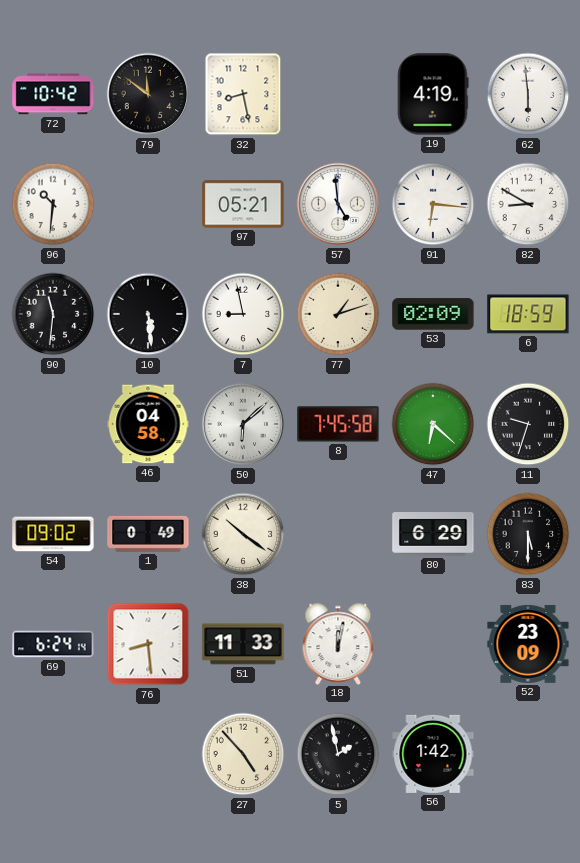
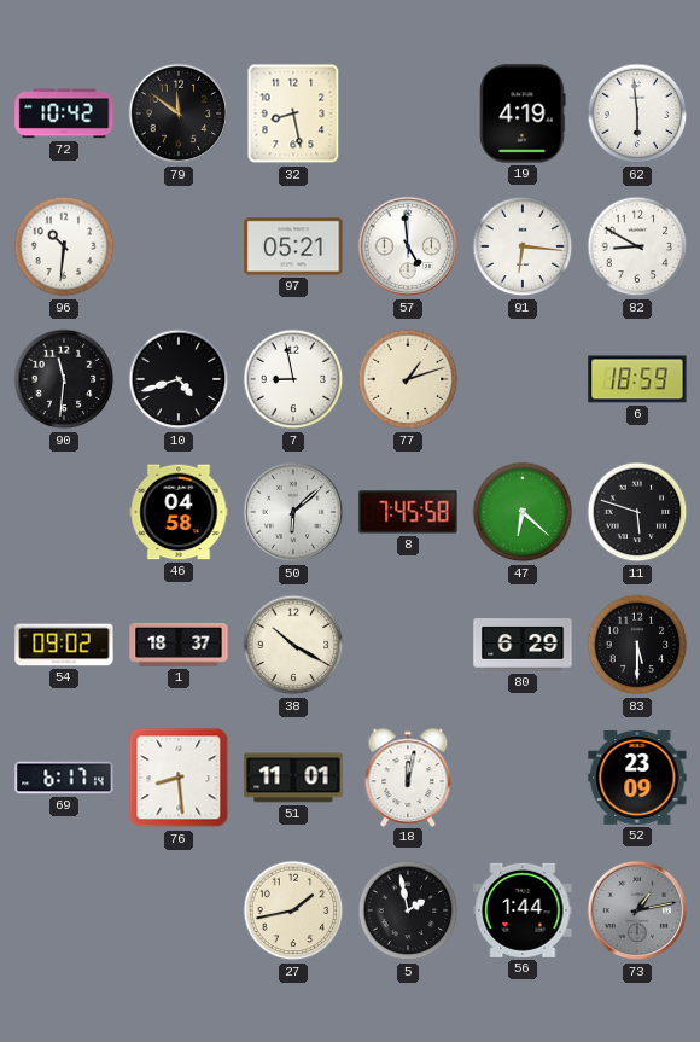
10: 5:29 -> 4:42 (179, 379)
53: 02:09 -> none (433, 314)
11: 9:33 -> 5:48 (637, 512)
1: 0:49 -> 18:37 (179, 645)
38: 10:21 -> 10:20 (293, 645)
69: 6:24 -> 6:17 (64, 778)
51: 11:33 -> 11:01 (293, 778)
27: 4:53 -> 1:43 (293, 910)
56: 1:42 -> 1:44 (523, 910)
73: none -> 1:13 (637, 910)
